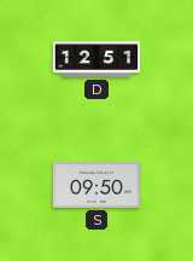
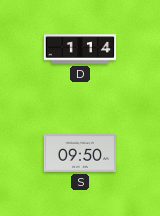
D: 12:51 -> 1:14 (80, 49)
